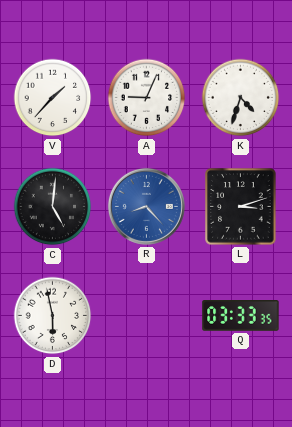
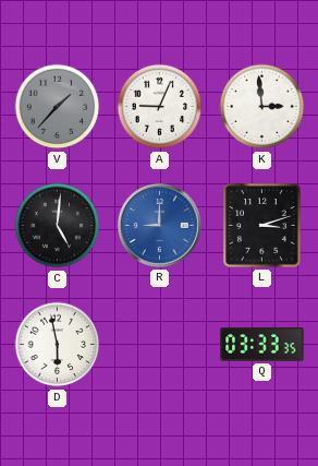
V dial: white -> grey (58, 107)
K: 4:33 -> 2:59 (262, 107)
R: 8:23 -> 9:00 (159, 225)
